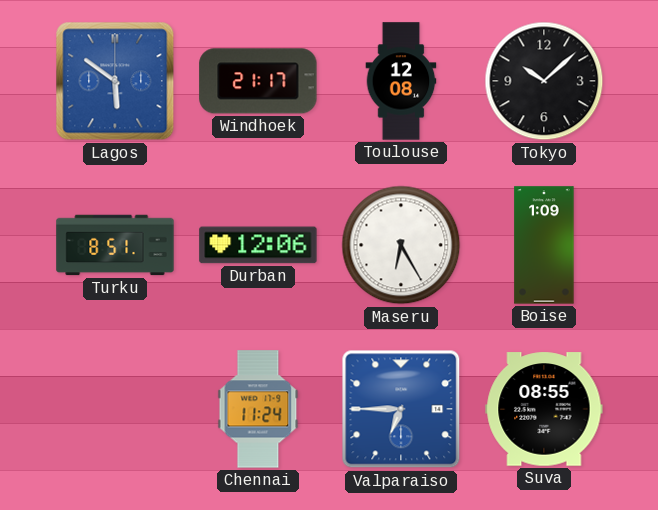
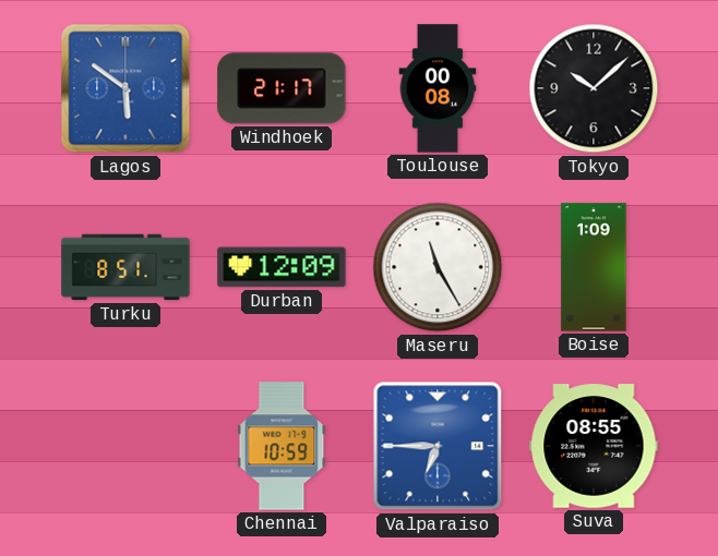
Toulouse: 12:08 -> 00:08 (438, 88)
Durban: 12:06 -> 12:09 (282, 267)
Maseru: 6:25 -> 11:25 (438, 267)
Chennai: 11:24 -> 10:59 (282, 446)
